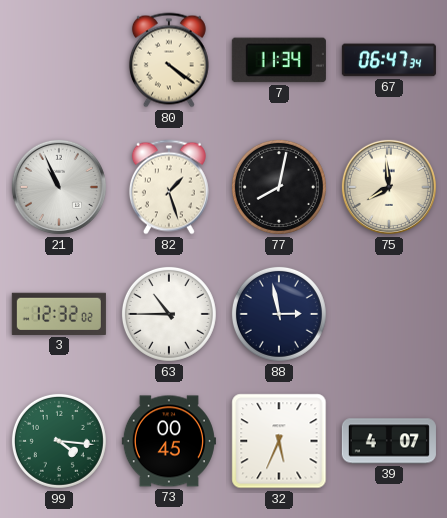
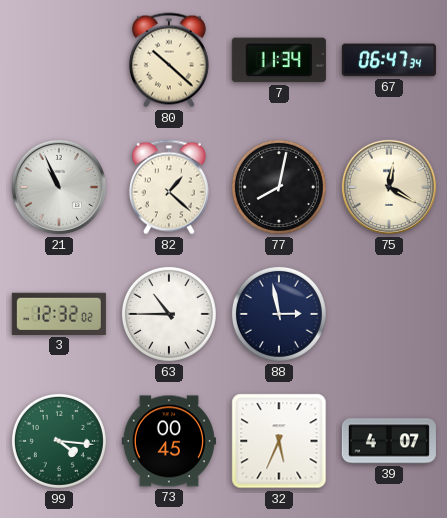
80: 4:21 -> 10:22 (169, 60)
82: 1:27 -> 1:22 (169, 187)
75: 7:59 -> 12:20 (389, 187)
